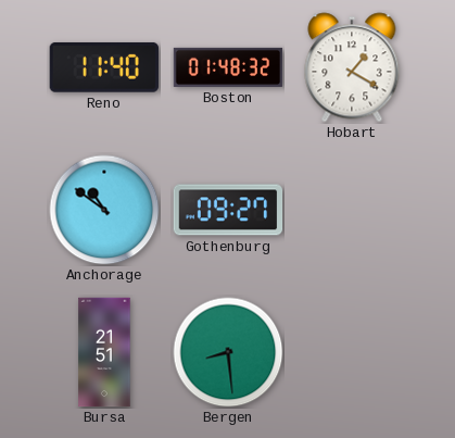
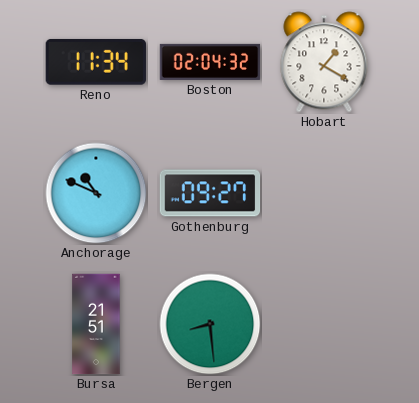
Reno: 11:40 -> 11:34 (96, 62)
Boston: 01:48 -> 02:04 (210, 62)
Anchorage: 10:51 -> 10:49 (96, 193)
